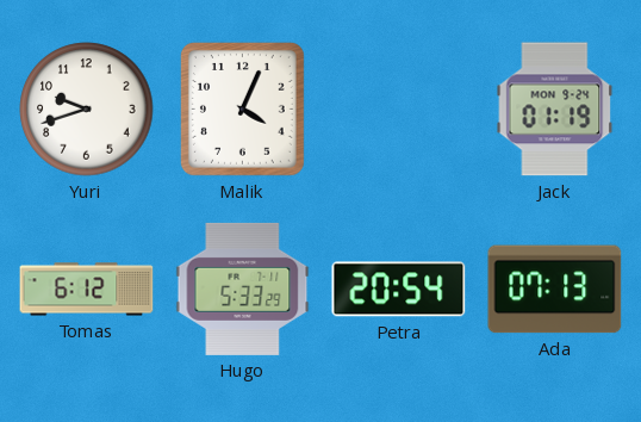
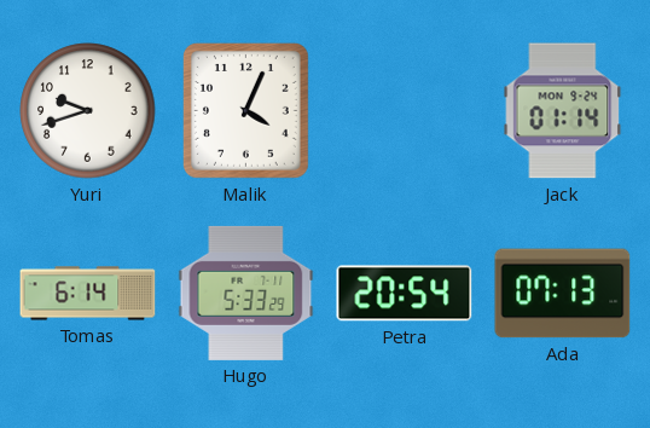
Jack: 01:19 -> 01:14 (563, 111)
Tomas: 6:12 -> 6:14 (88, 294)
